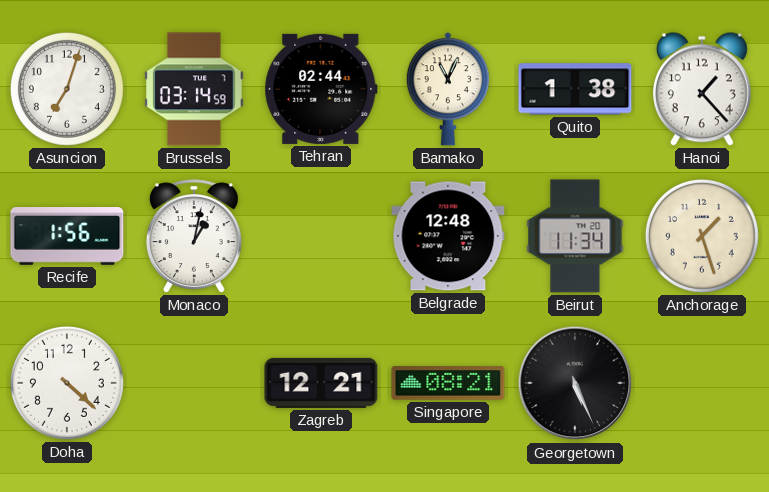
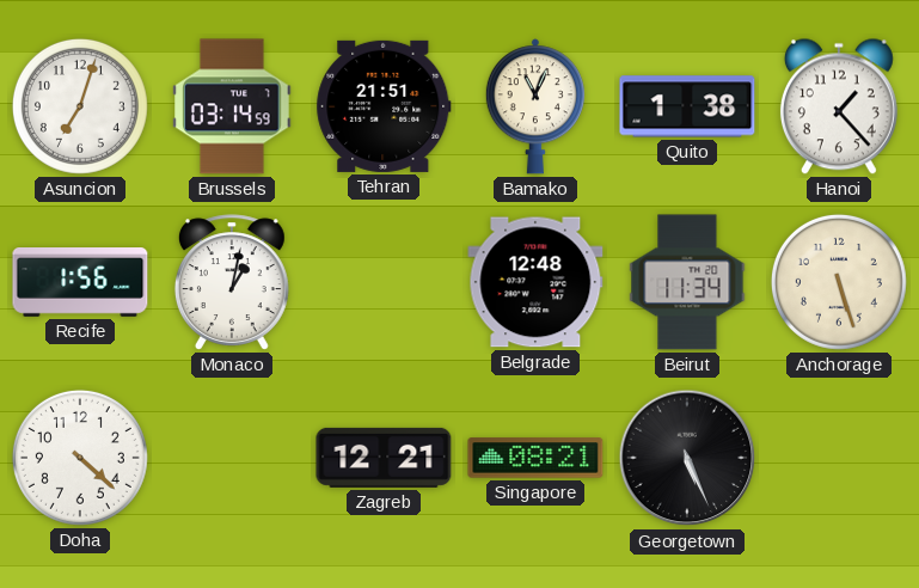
Tehran: 02:44 -> 21:51 (384, 106)
Anchorage: 1:27 -> 5:27 (839, 282)
